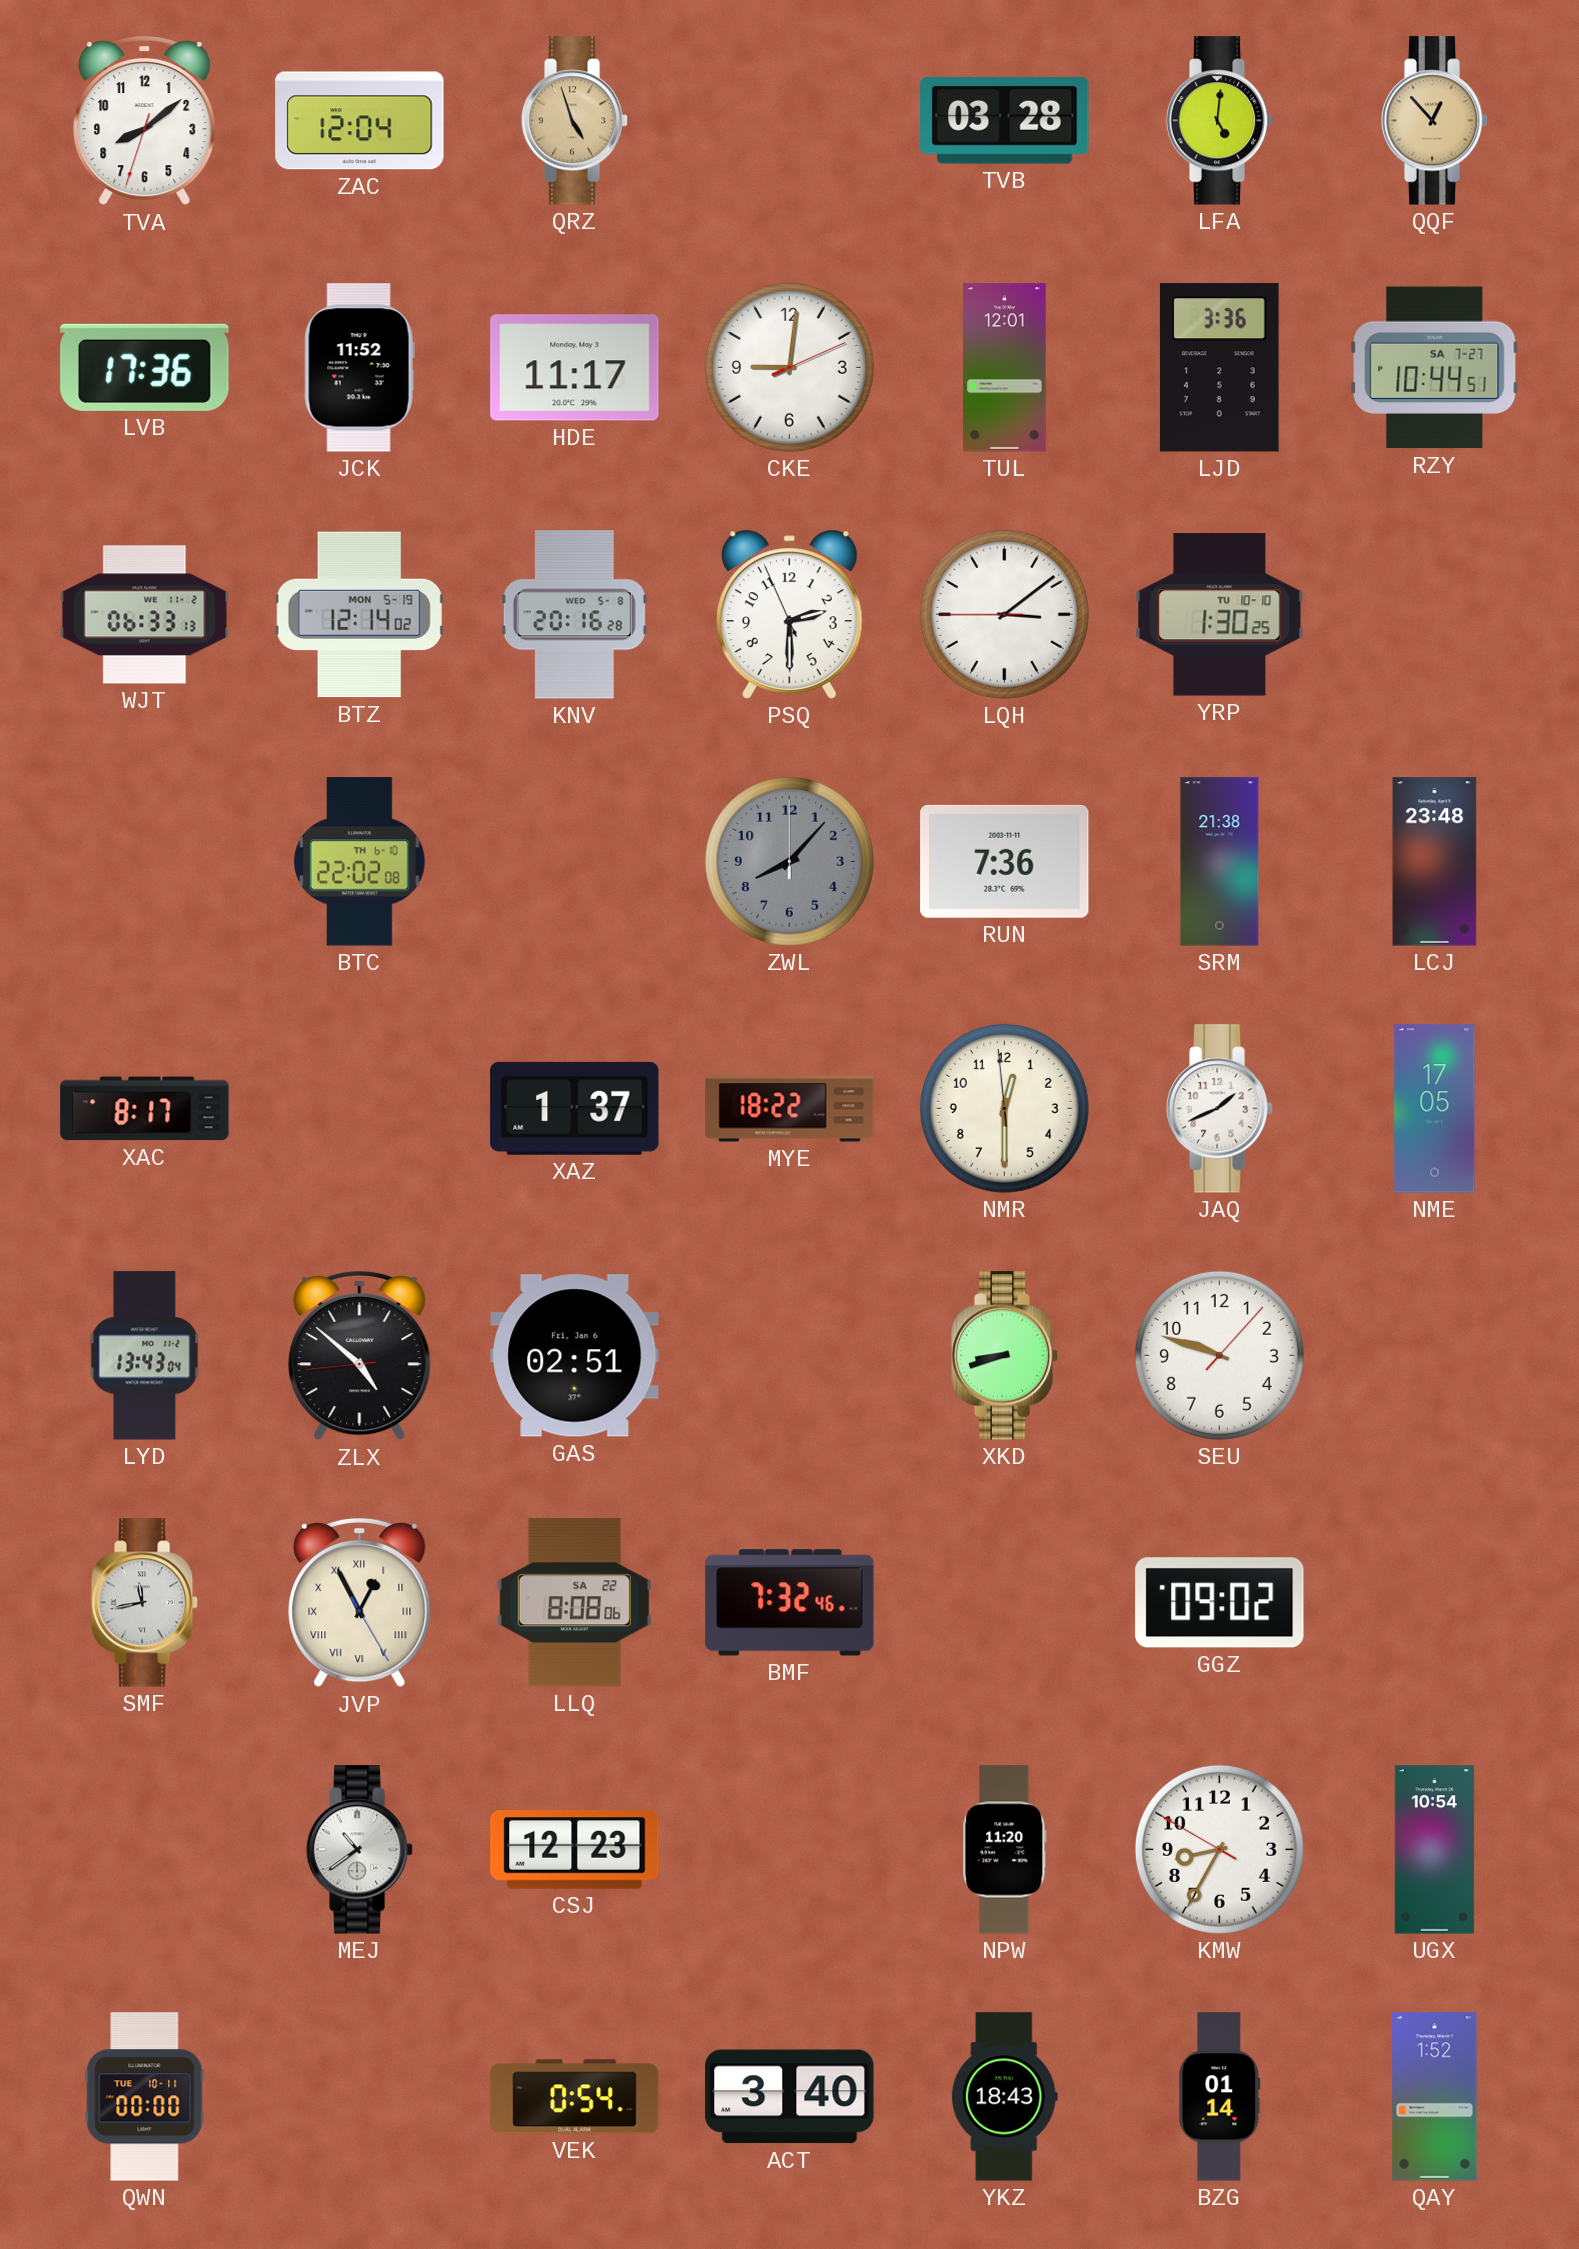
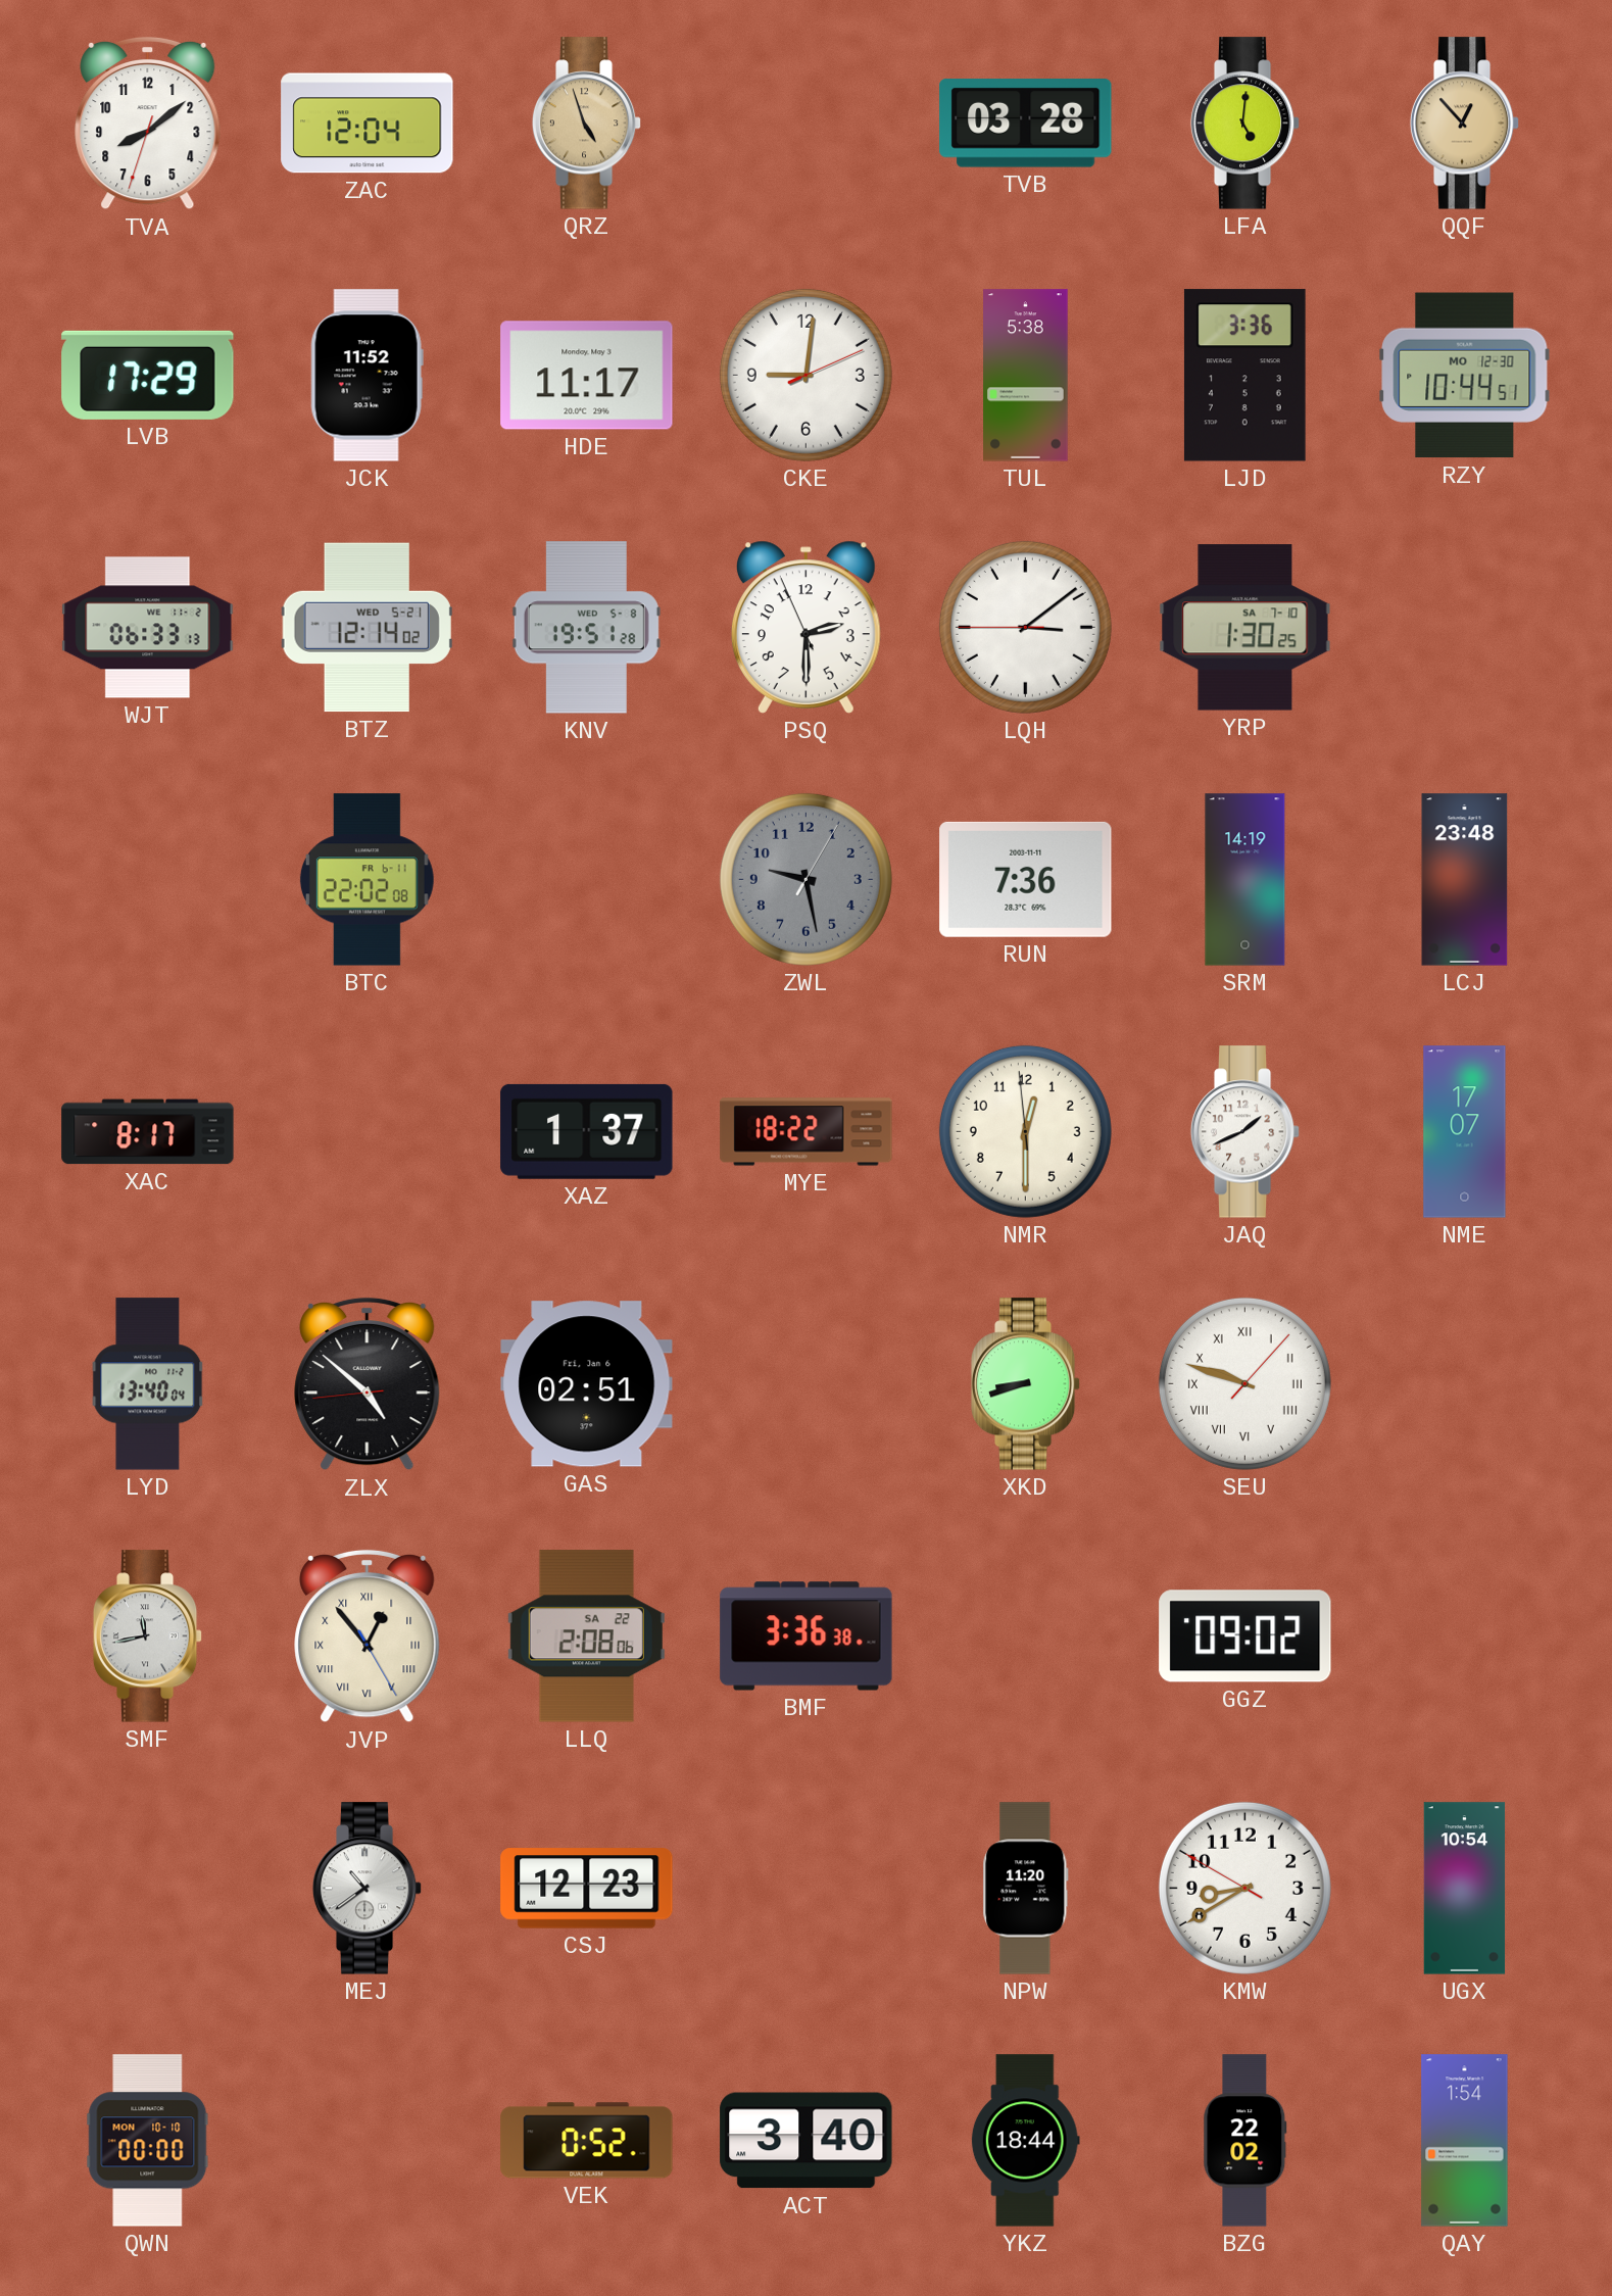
LVB: 17:36 -> 17:29 (148, 375)
TUL: 12:01 -> 5:38 (1026, 376)
RZY date: SA 7-27 -> MO 12-30 (1465, 376)
BTZ date: MON 5-19 -> WED 5-21 (367, 628)
KNV: 20:16 -> 19:51 (586, 628)
YRP date: TU 10-10 -> SA 7-10 (1245, 628)
BTC date: TH 6-10 -> FR 6-11 (367, 880)
ZWL: 8:07 -> 9:28 (805, 879)
SRM: 21:38 -> 14:19 (1245, 880)
NME: 17:05 -> 17:07 (1465, 1132)
LYD: 13:43 -> 13:40 (148, 1384)
SEU numerals: Arabic -> Roman (1244, 1383)
JVP: 12:55 -> 12:53 (368, 1636)
LLQ: 8:08 -> 2:08 (586, 1636)
BMF: 7:32 -> 3:36 (807, 1636)
KMW: 8:34 -> 8:39 (1244, 1888)
QWN date: TUE 10-11 -> MON 10-10 (148, 2141)
VEK: 0:54 -> 0:52 (587, 2141)
YKZ: 18:43 -> 18:44 (1025, 2141)
BZG: 01:14 -> 22:02 (1245, 2141)
QAY: 1:52 -> 1:54 (1465, 2141)
